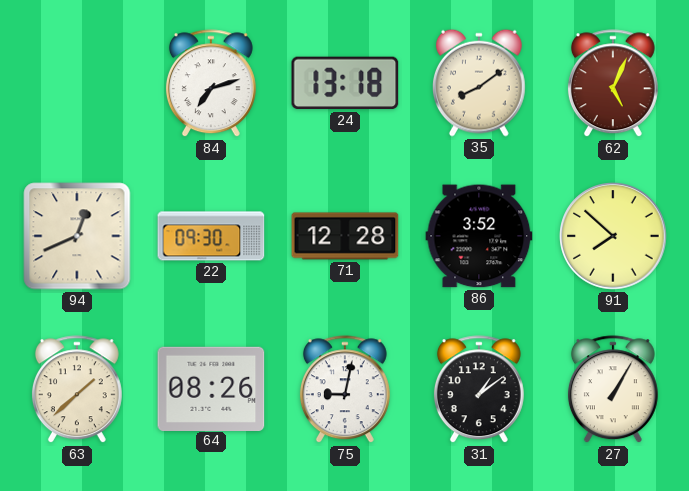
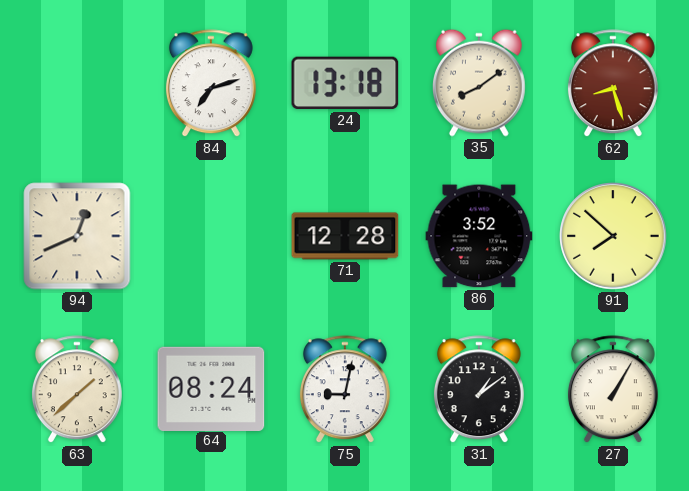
62: 5:04 -> 8:27 (613, 84)
22: 09:30 -> none (211, 236)
64: 08:26 -> 08:24 (211, 388)
